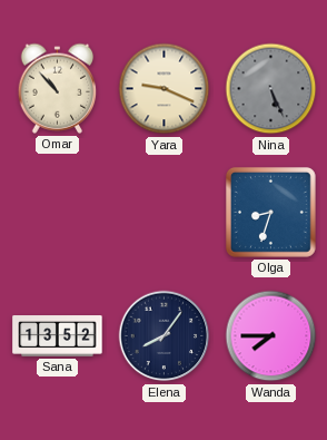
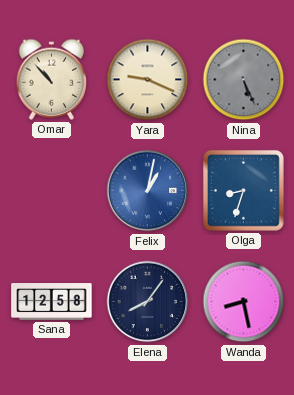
Felix: none -> 1:02 (148, 191)
Sana: 13:52 -> 12:58 (52, 302)
Wanda: 7:45 -> 8:28 (244, 302)
